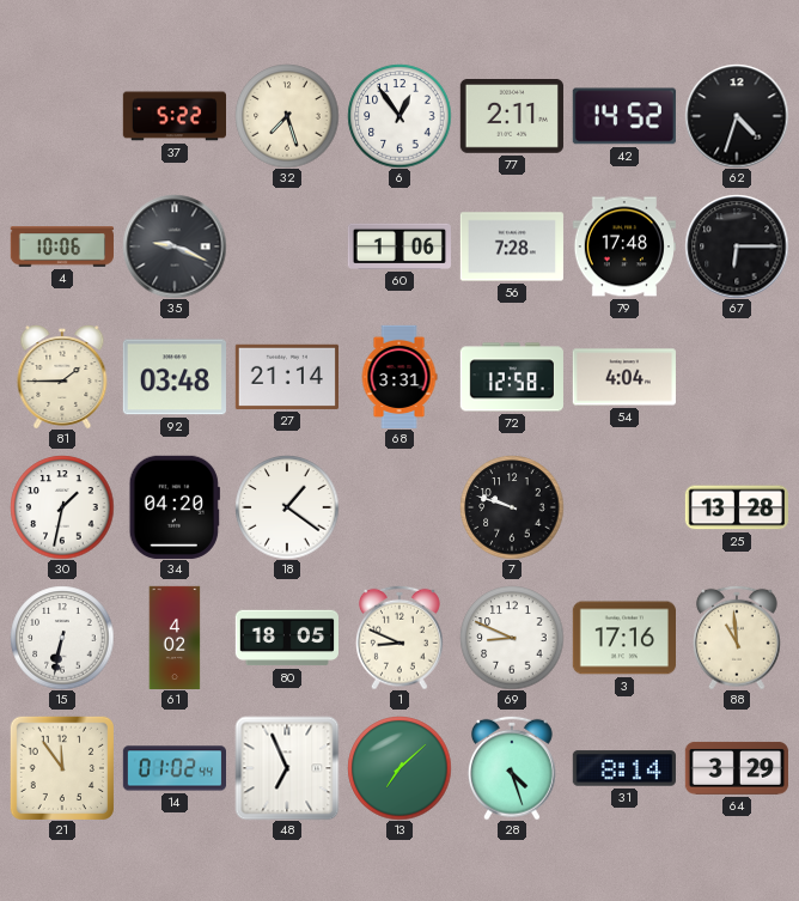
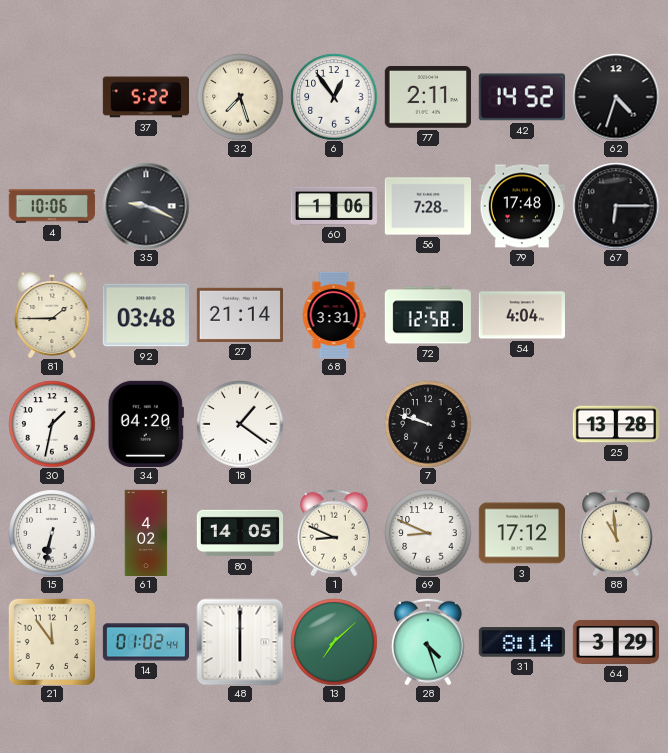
80: 18:05 -> 14:05 (239, 533)
3: 17:16 -> 17:12 (521, 533)
48: 6:56 -> 6:00 (240, 642)
